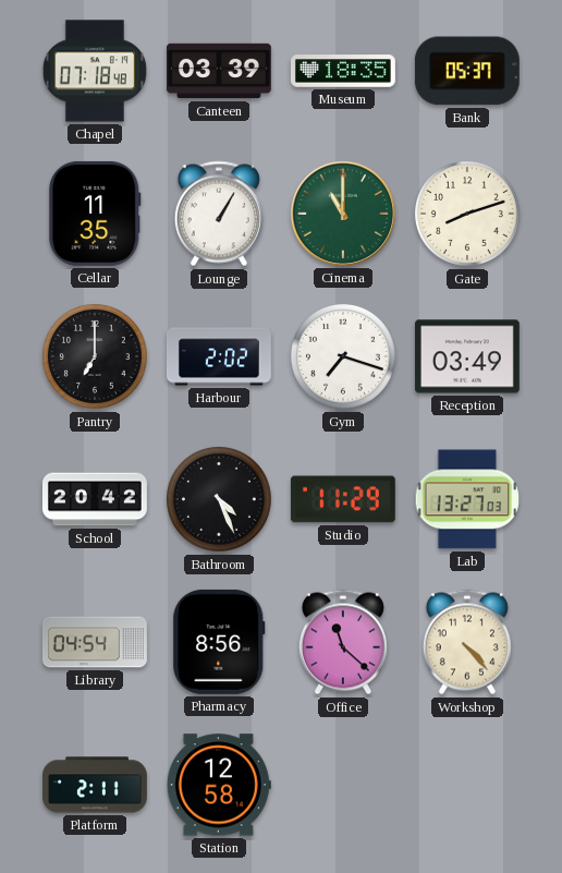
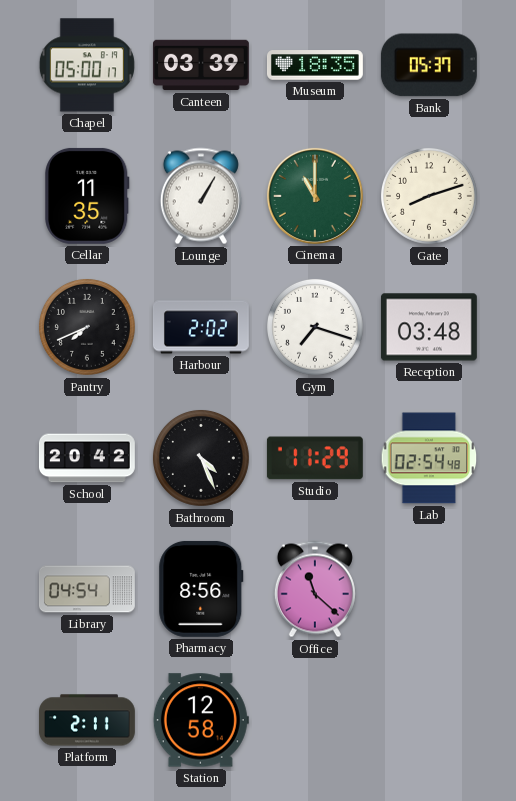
Chapel: 07:18 -> 05:00 (87, 65)
Pantry: 7:00 -> 7:41 (87, 327)
Reception: 03:49 -> 03:48 (429, 327)
Lab: 13:27 -> 02:54 (429, 458)
Workshop: 4:23 -> none (467, 642)
